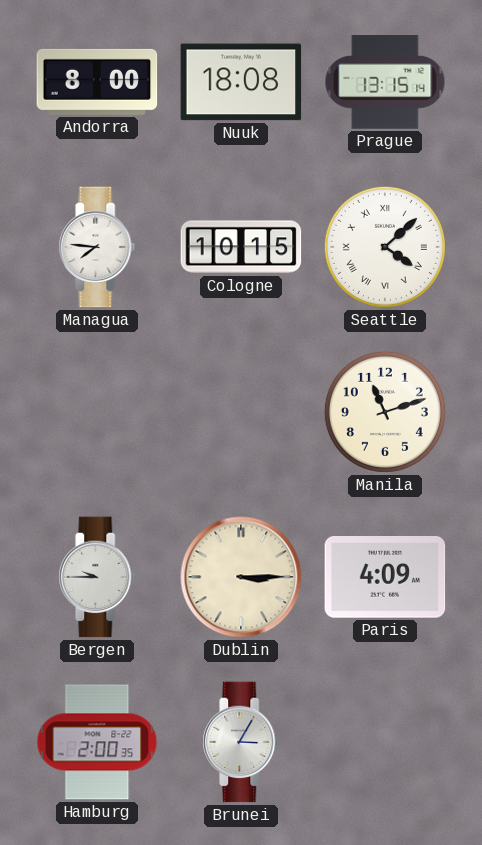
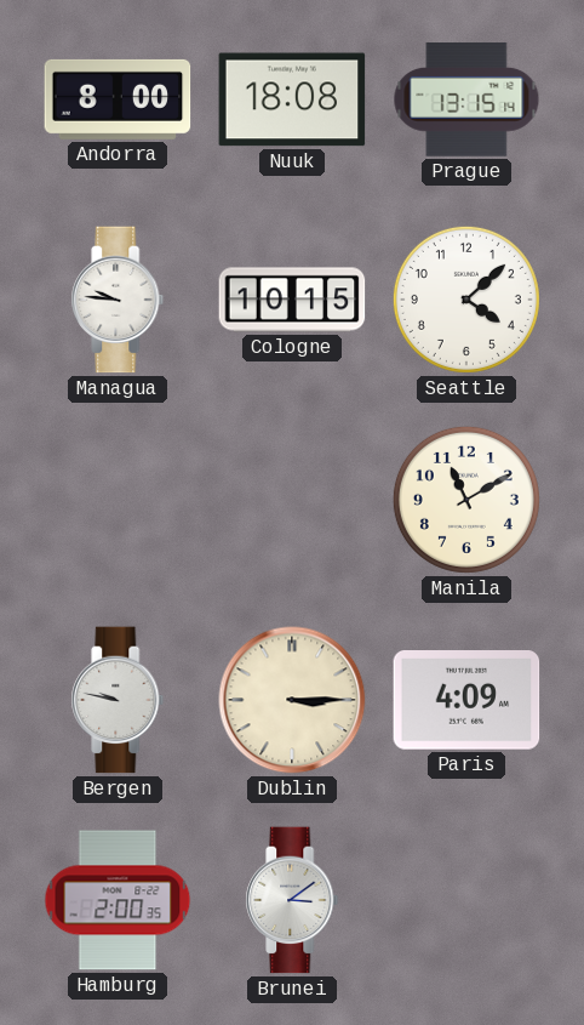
Managua: 7:46 -> 9:46 (118, 300)
Seattle numerals: Roman -> Arabic (466, 300)
Manila: 11:12 -> 11:10 (466, 500)
Bergen: 9:45 -> 9:47 (118, 700)
Brunei: 3:05 -> 3:09 (292, 900)
